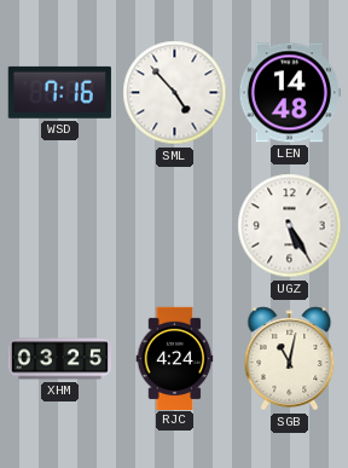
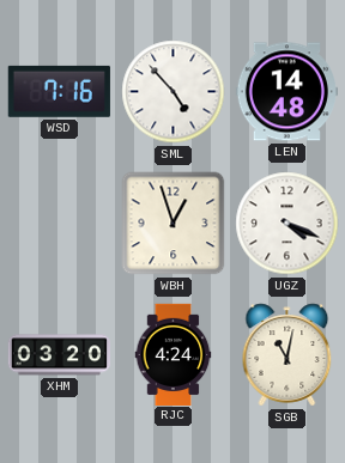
WBH: none -> 12:57 (174, 224)
UGZ: 5:25 -> 4:19 (287, 224)
XHM: 03:25 -> 03:20 (59, 355)
